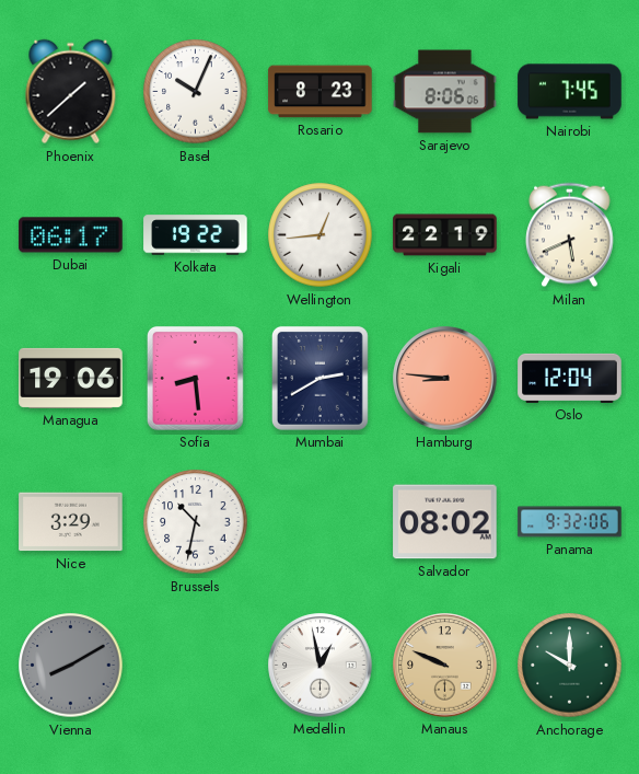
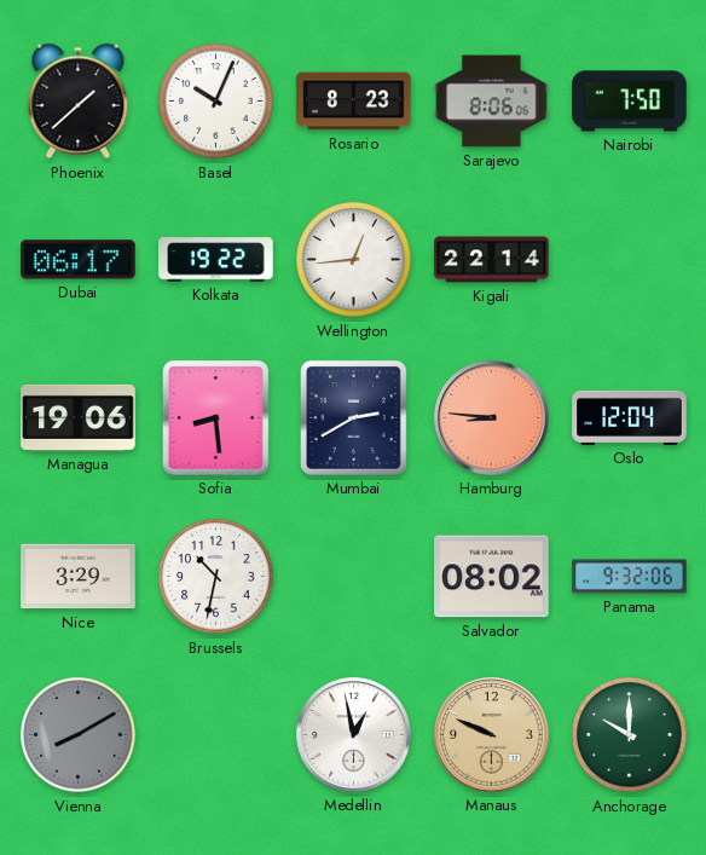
Nairobi: 7:45 -> 7:50 (630, 102)
Kigali: 22:19 -> 22:14 (492, 260)
Milan: 5:41 -> none (570, 235)
